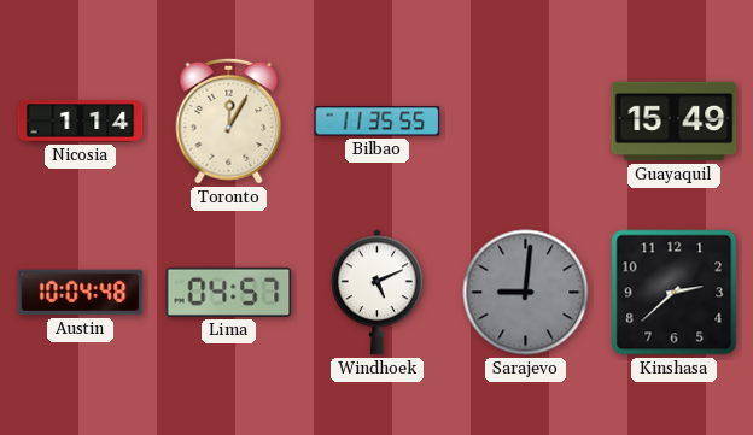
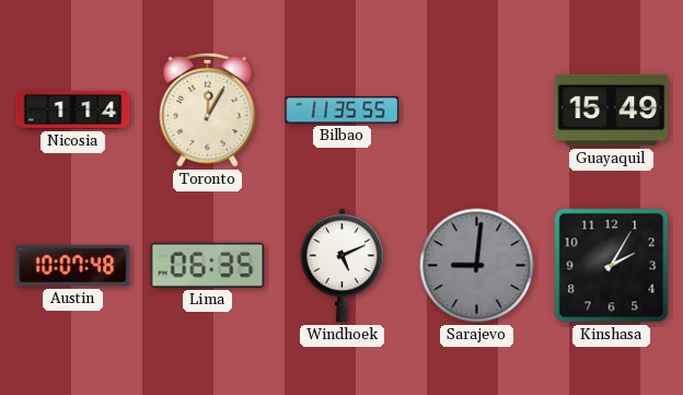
Austin: 10:04 -> 10:07 (73, 266)
Lima: 04:57 -> 06:35 (208, 265)
Kinshasa: 2:38 -> 2:05 (612, 266)
